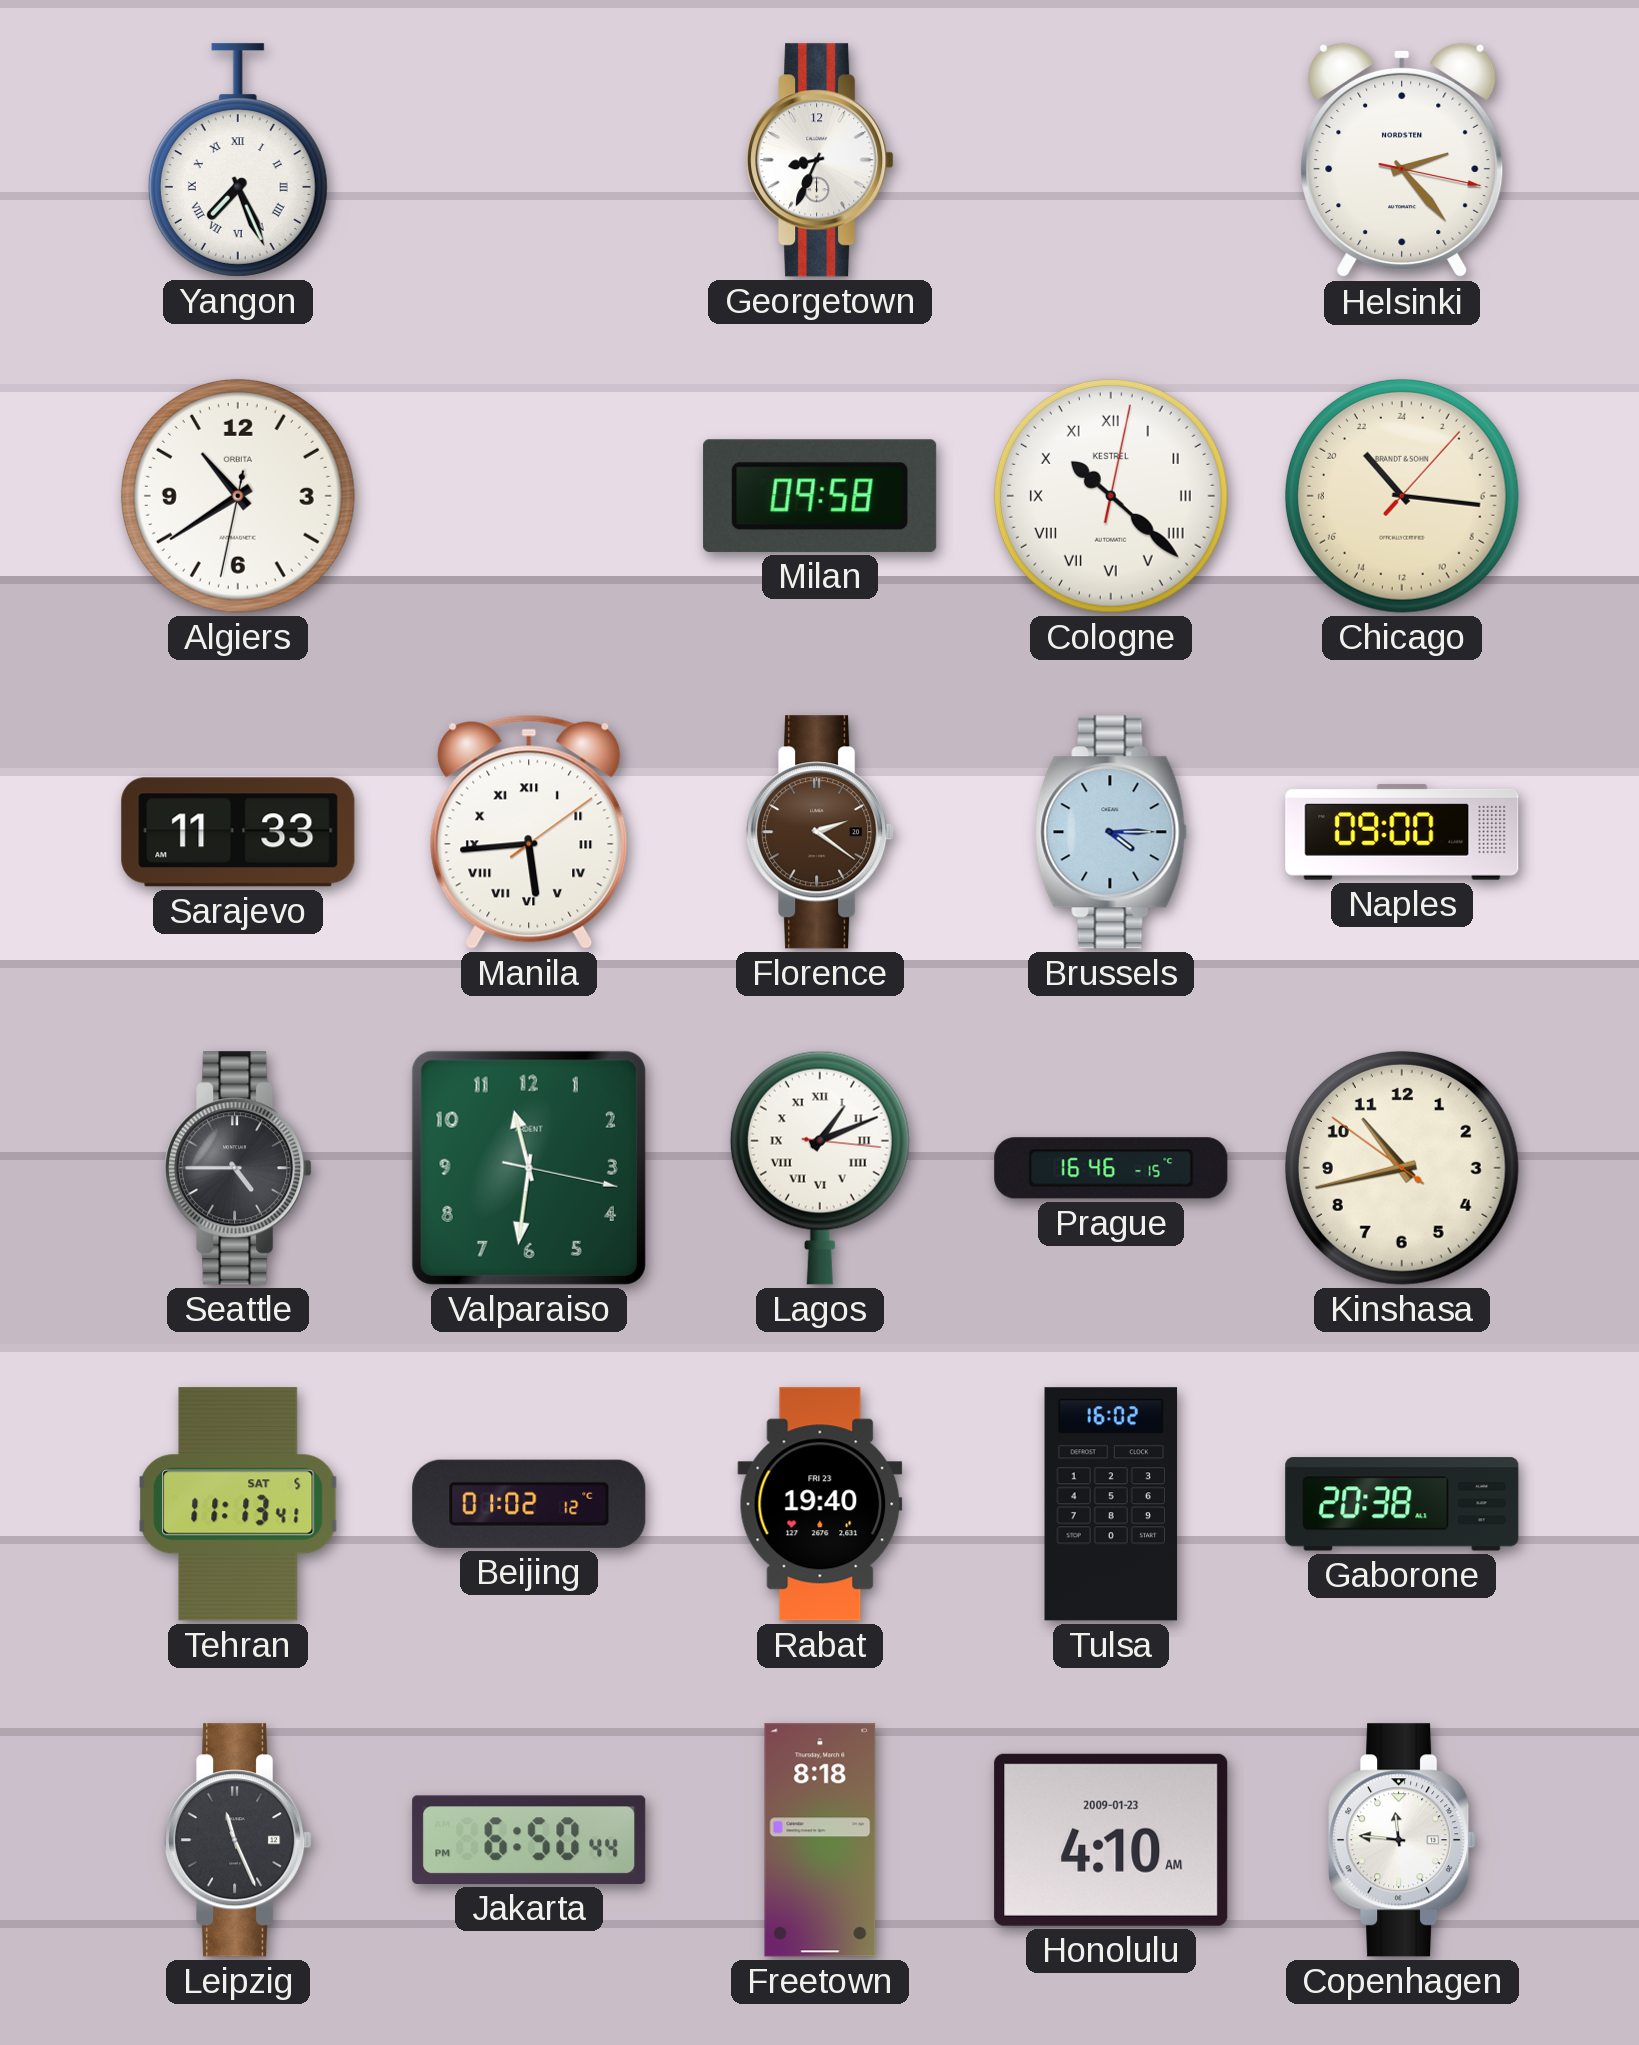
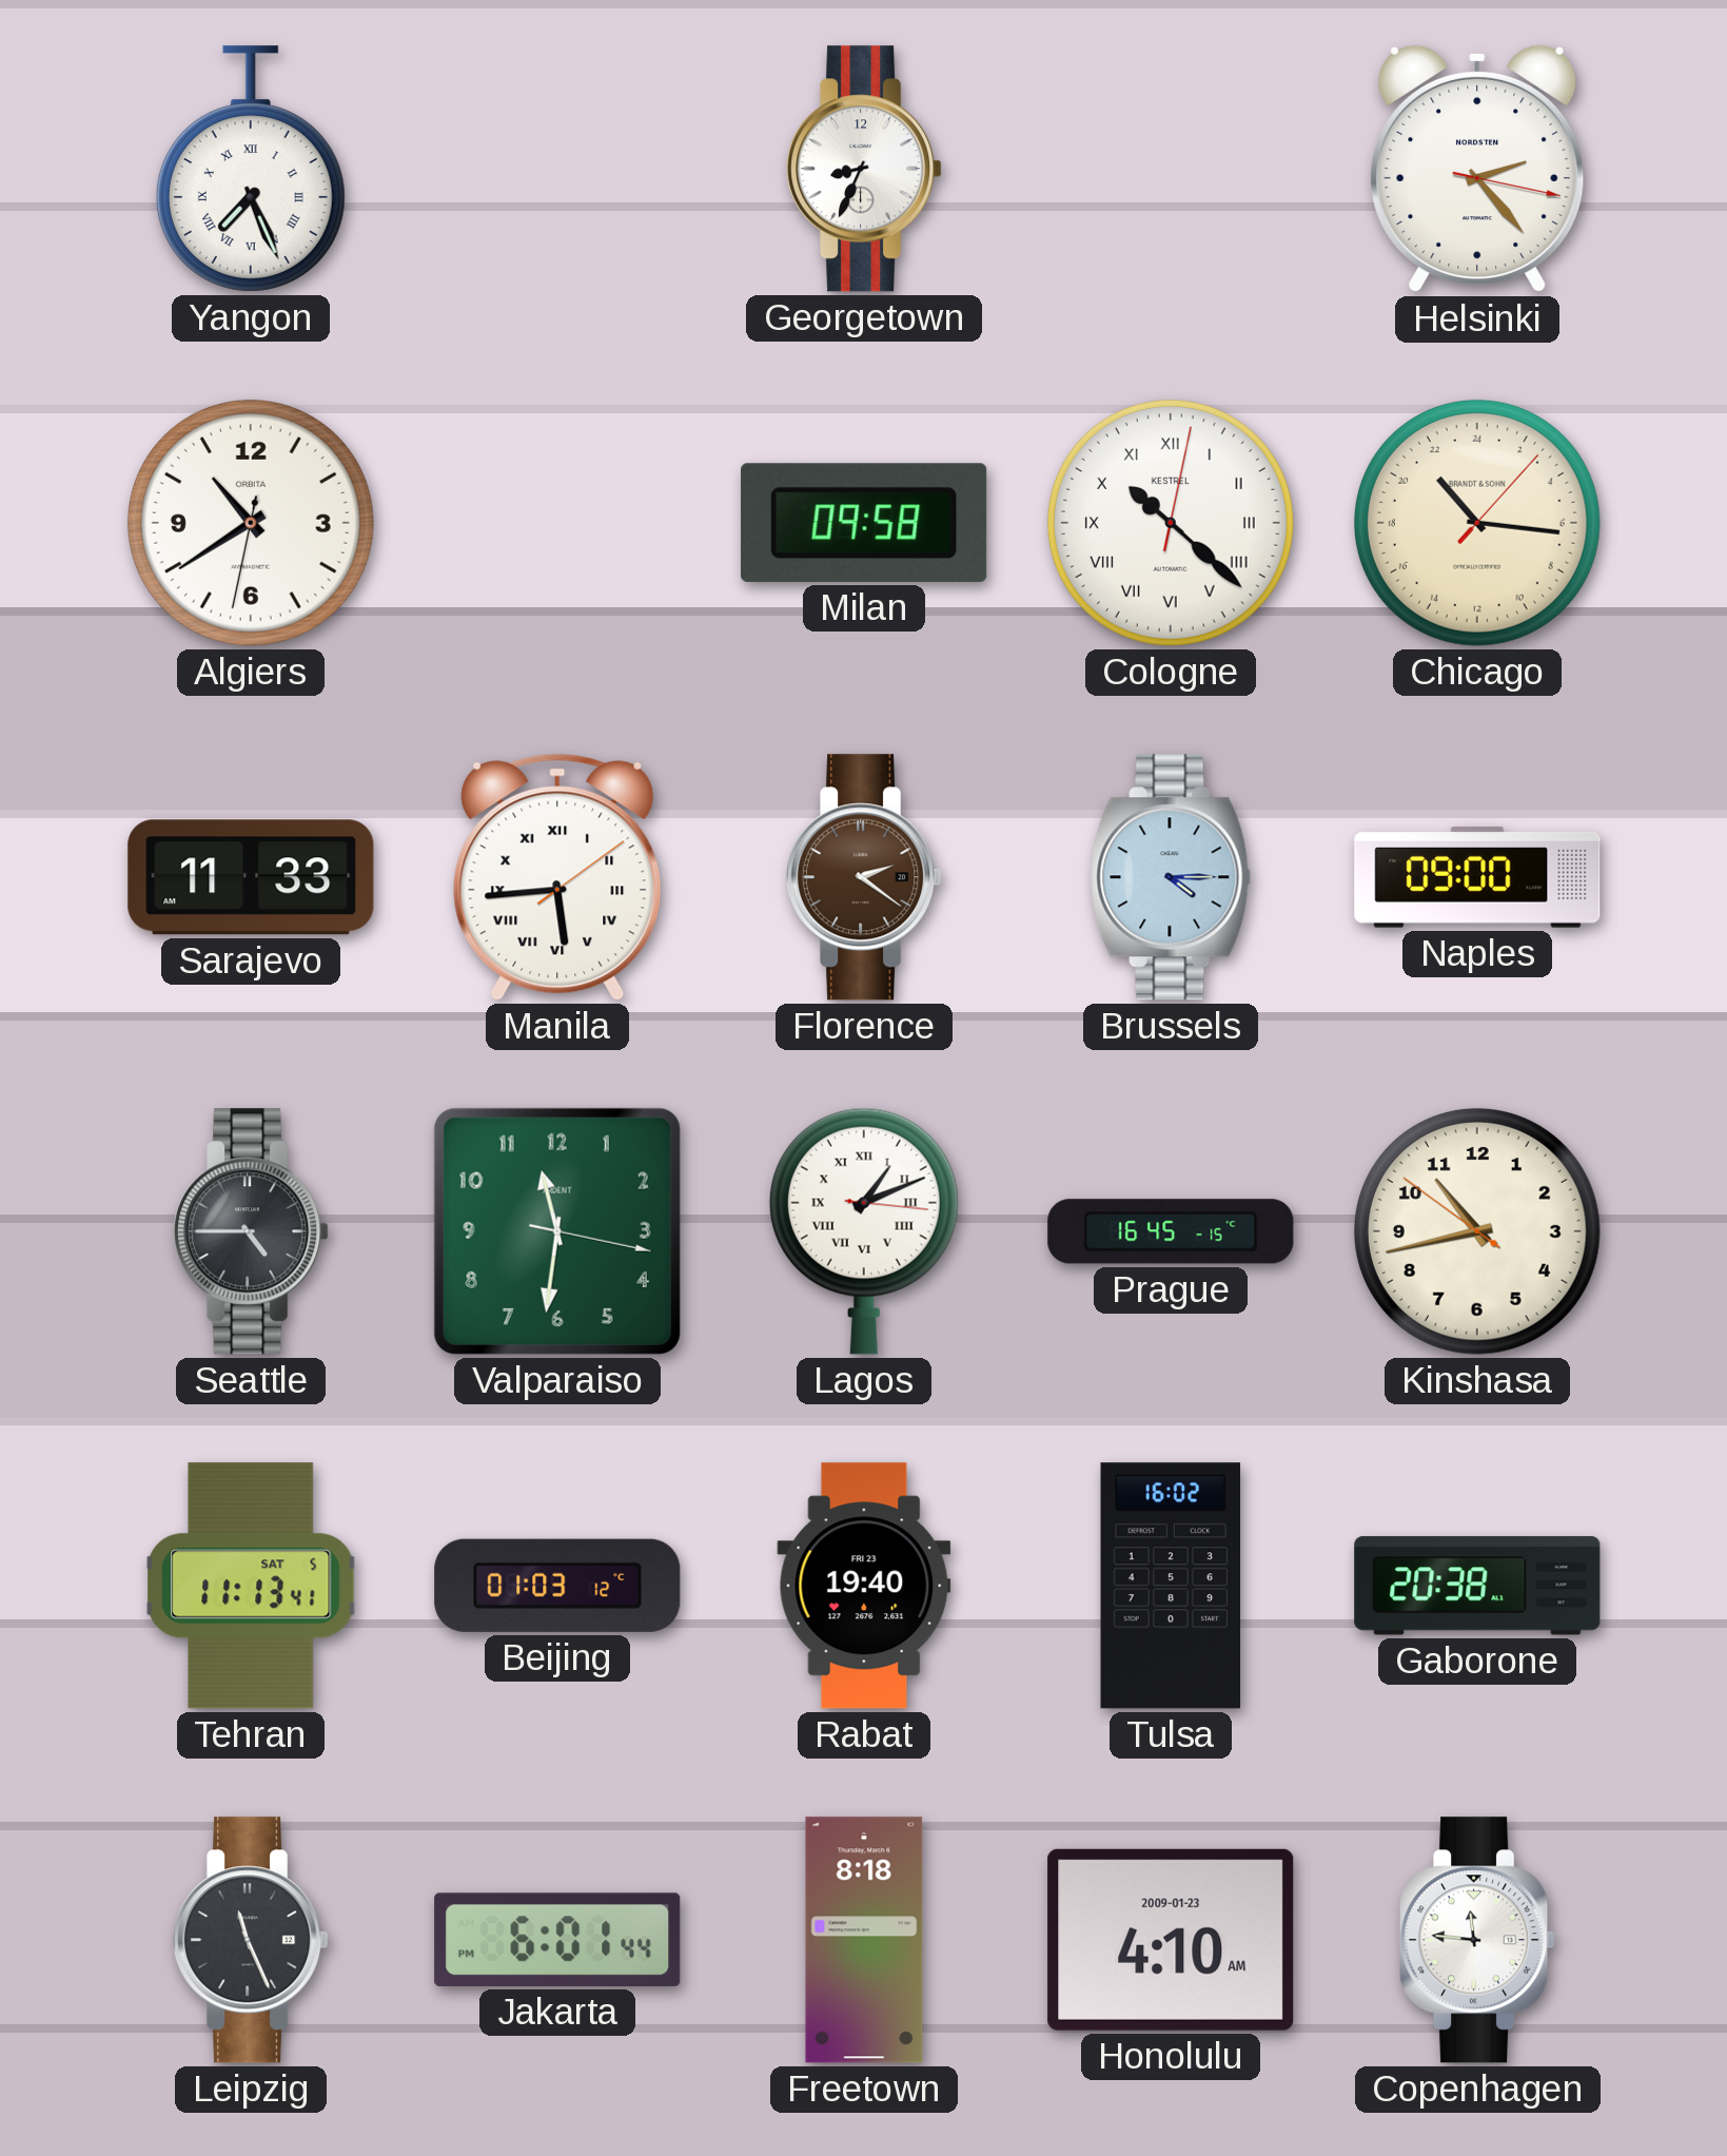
Prague: 16:46 -> 16:45 (1171, 1231)
Beijing: 01:02 -> 01:03 (557, 1586)
Jakarta: 6:50 -> 6:01 (557, 1940)
